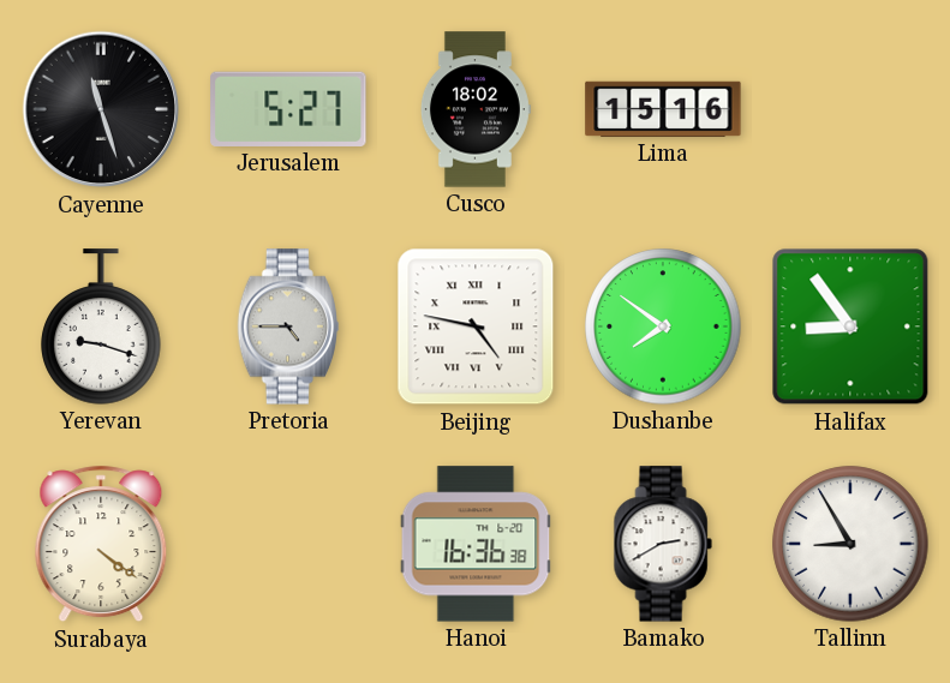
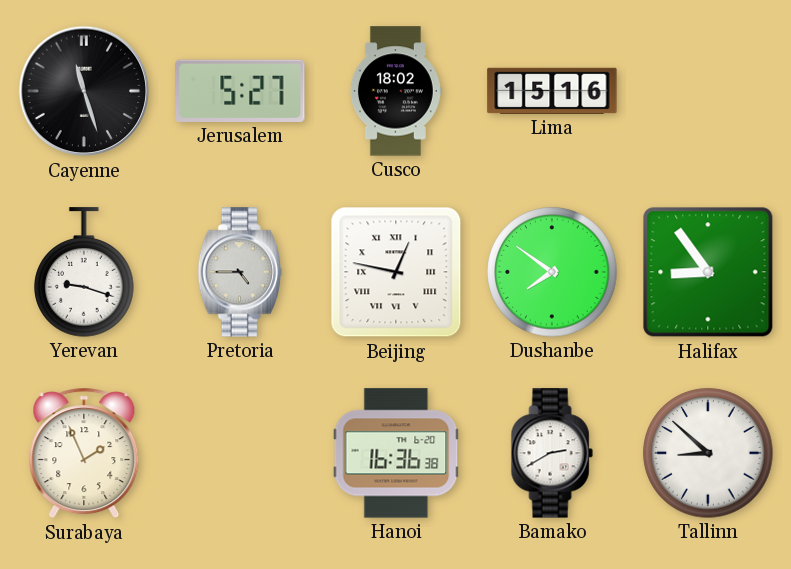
Beijing: 4:47 -> 12:47 (396, 272)
Surabaya: 4:21 -> 1:56 (84, 453)
Tallinn: 8:55 -> 8:52 (708, 453)
